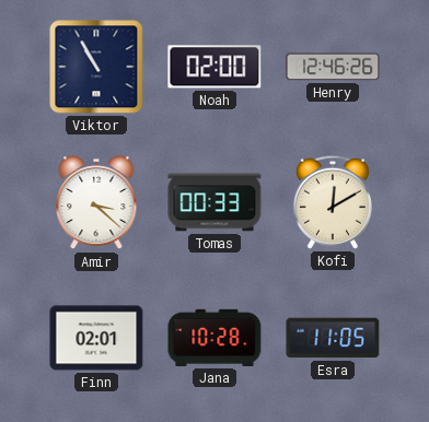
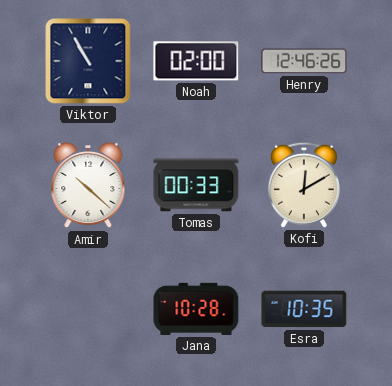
Amir: 3:22 -> 10:22 (88, 186)
Finn: 02:01 -> none (96, 338)
Esra: 11:05 -> 10:35 (304, 309)
